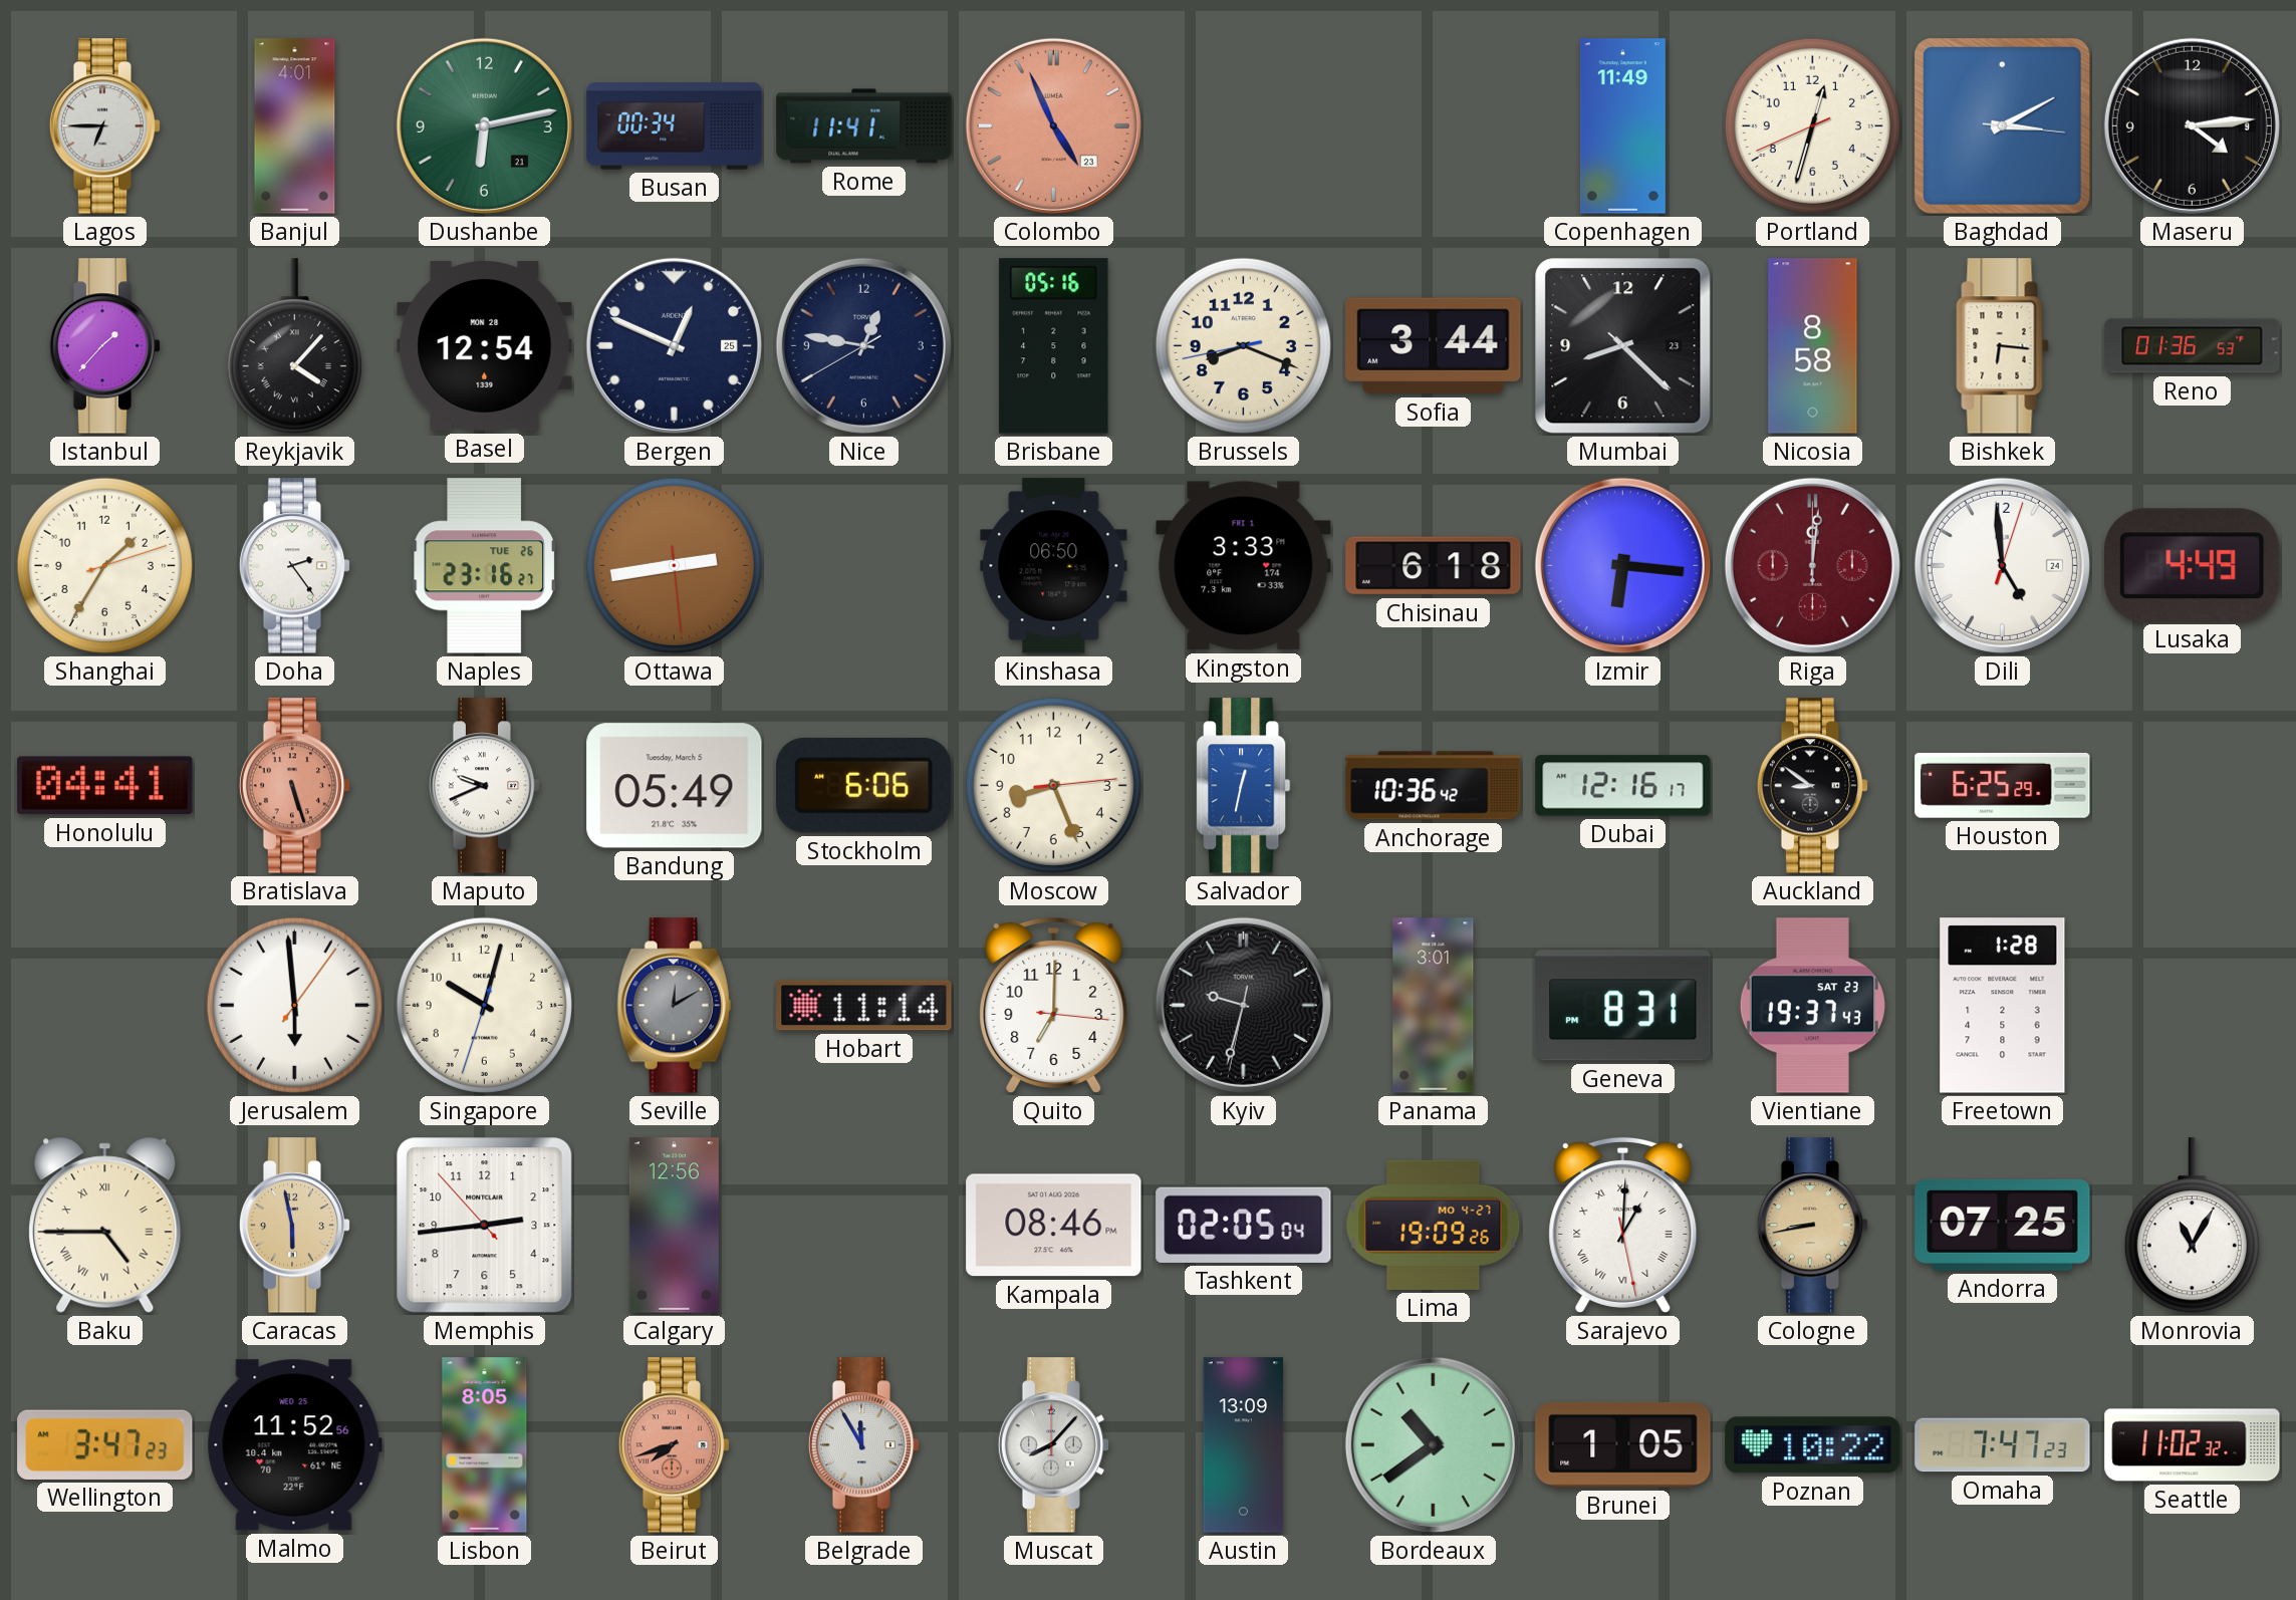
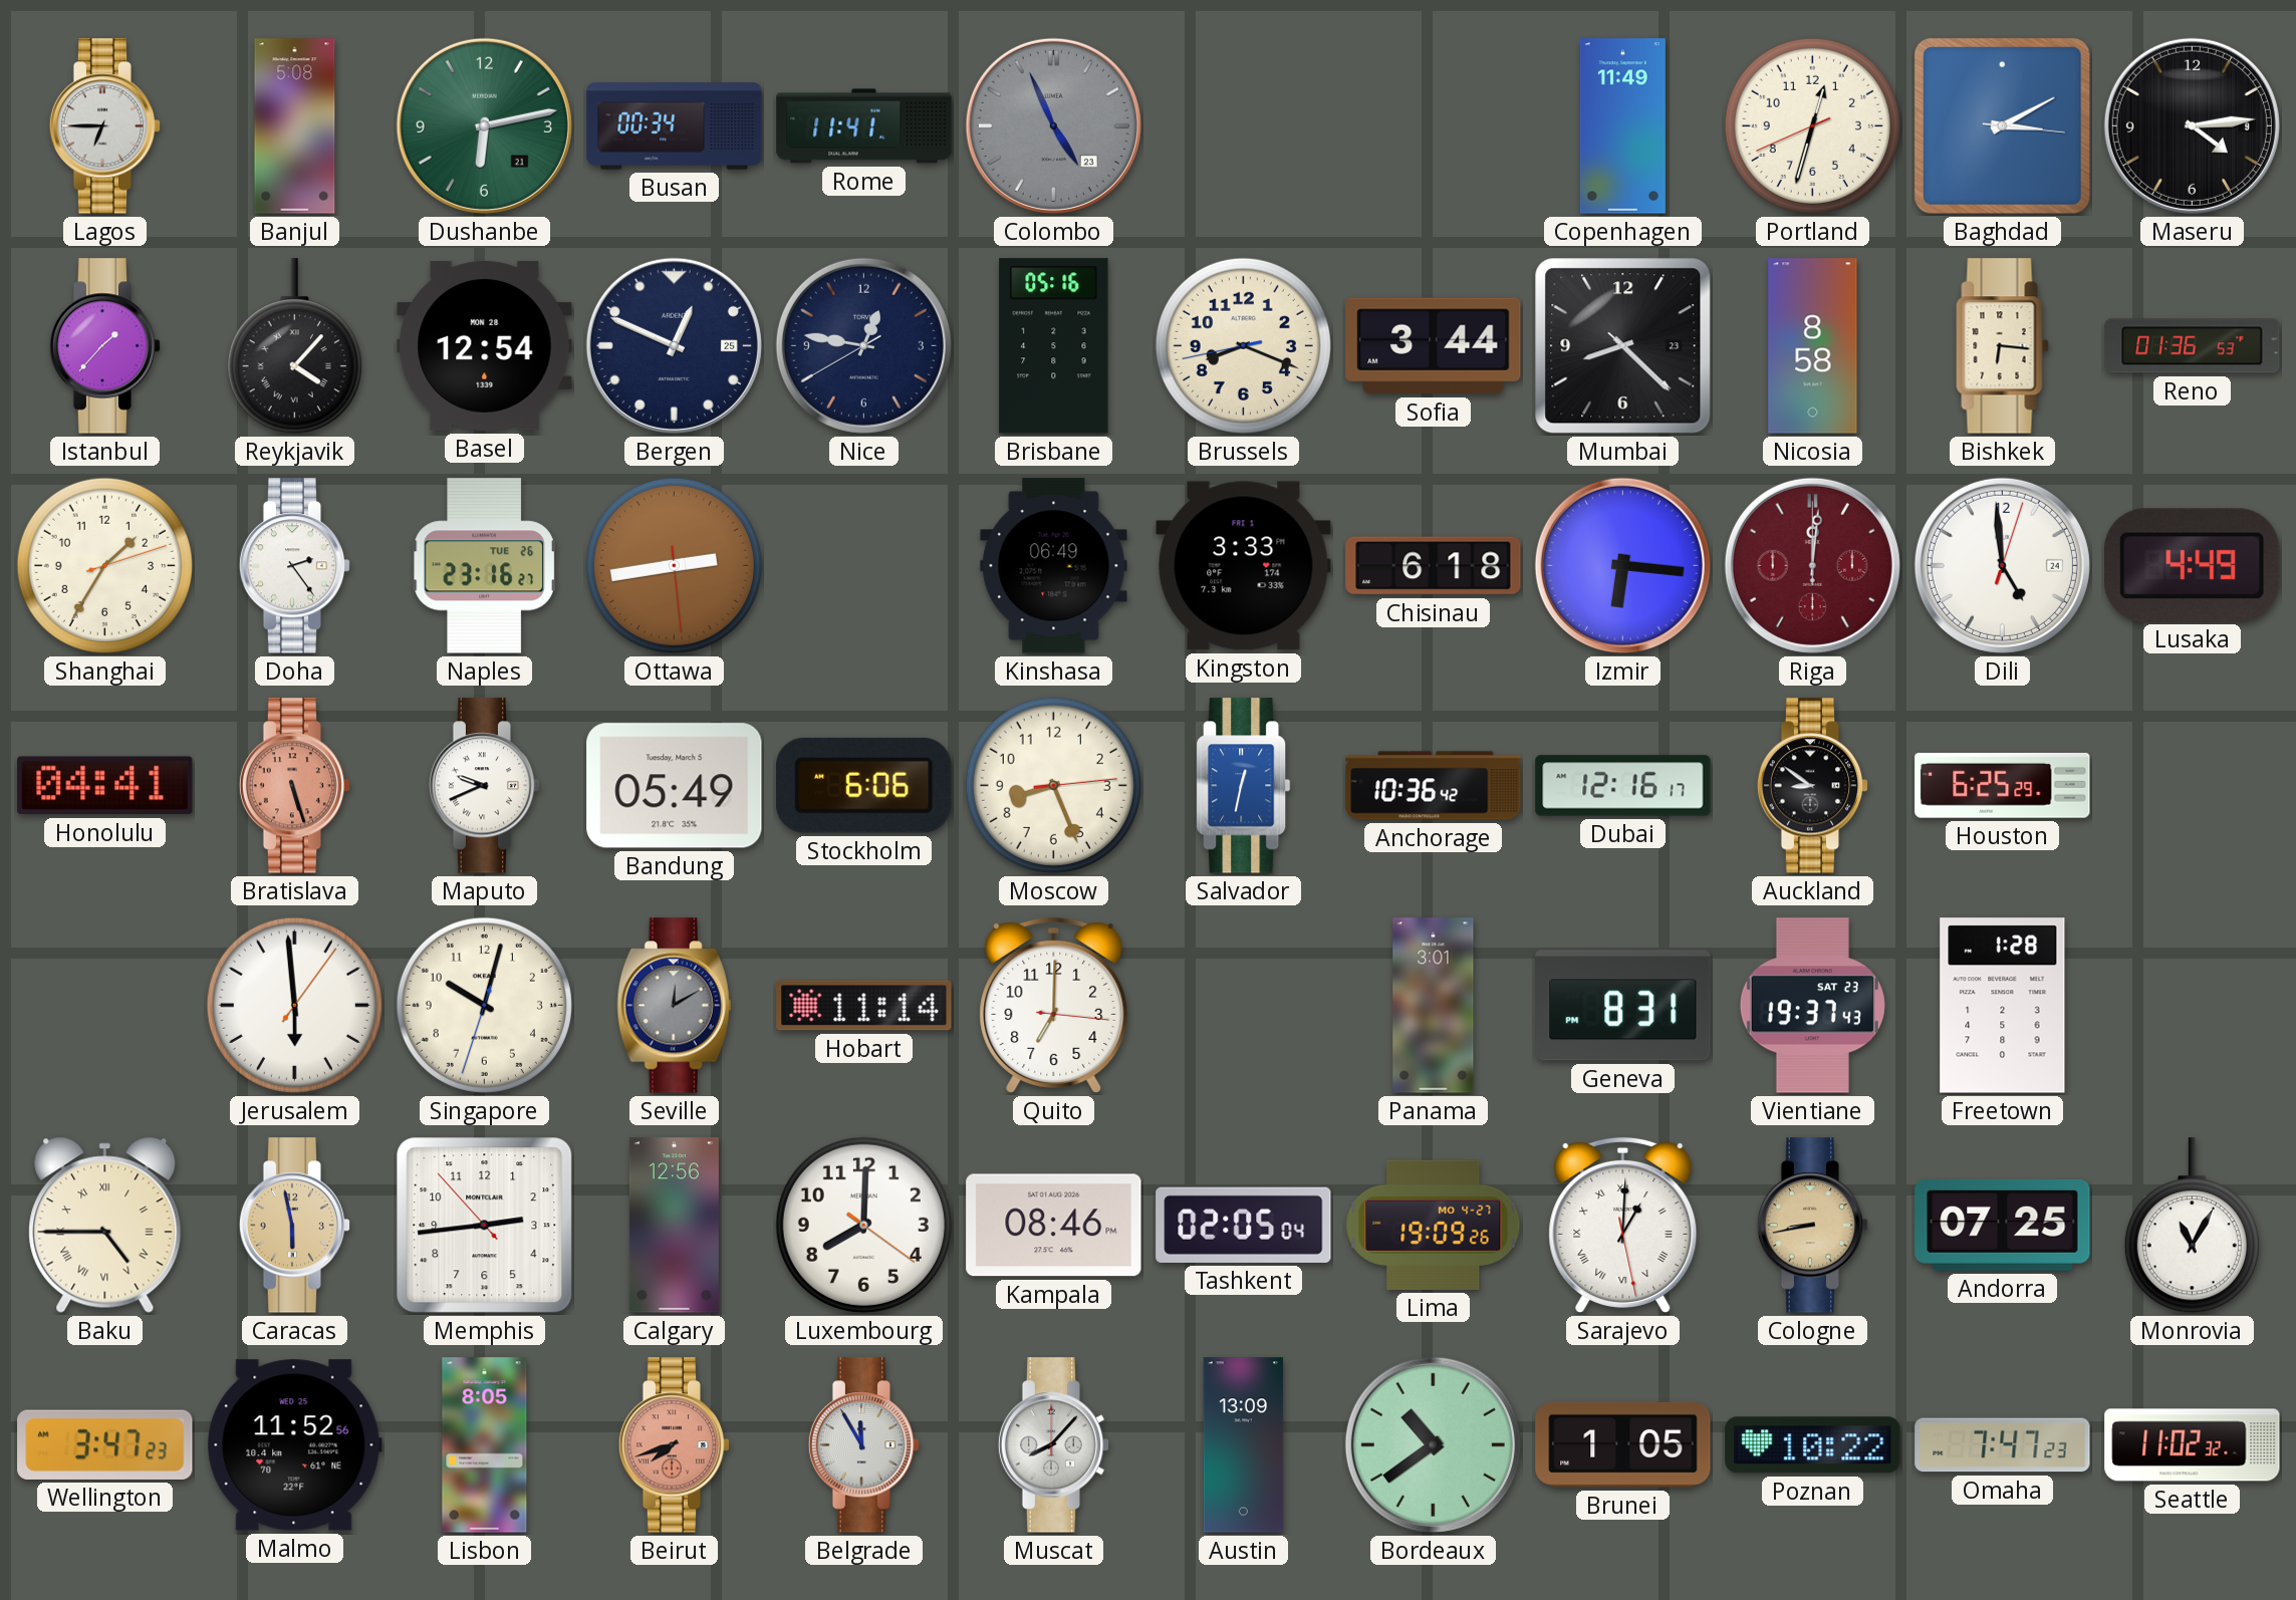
Banjul: 4:01 -> 5:08 (295, 126)
Colombo dial: salmon -> grey (1053, 125)
Kinshasa: 06:50 -> 06:49 (1054, 566)
Kyiv: 9:32 -> none (1243, 1005)
Luxembourg: none -> 8:00 (863, 1225)
